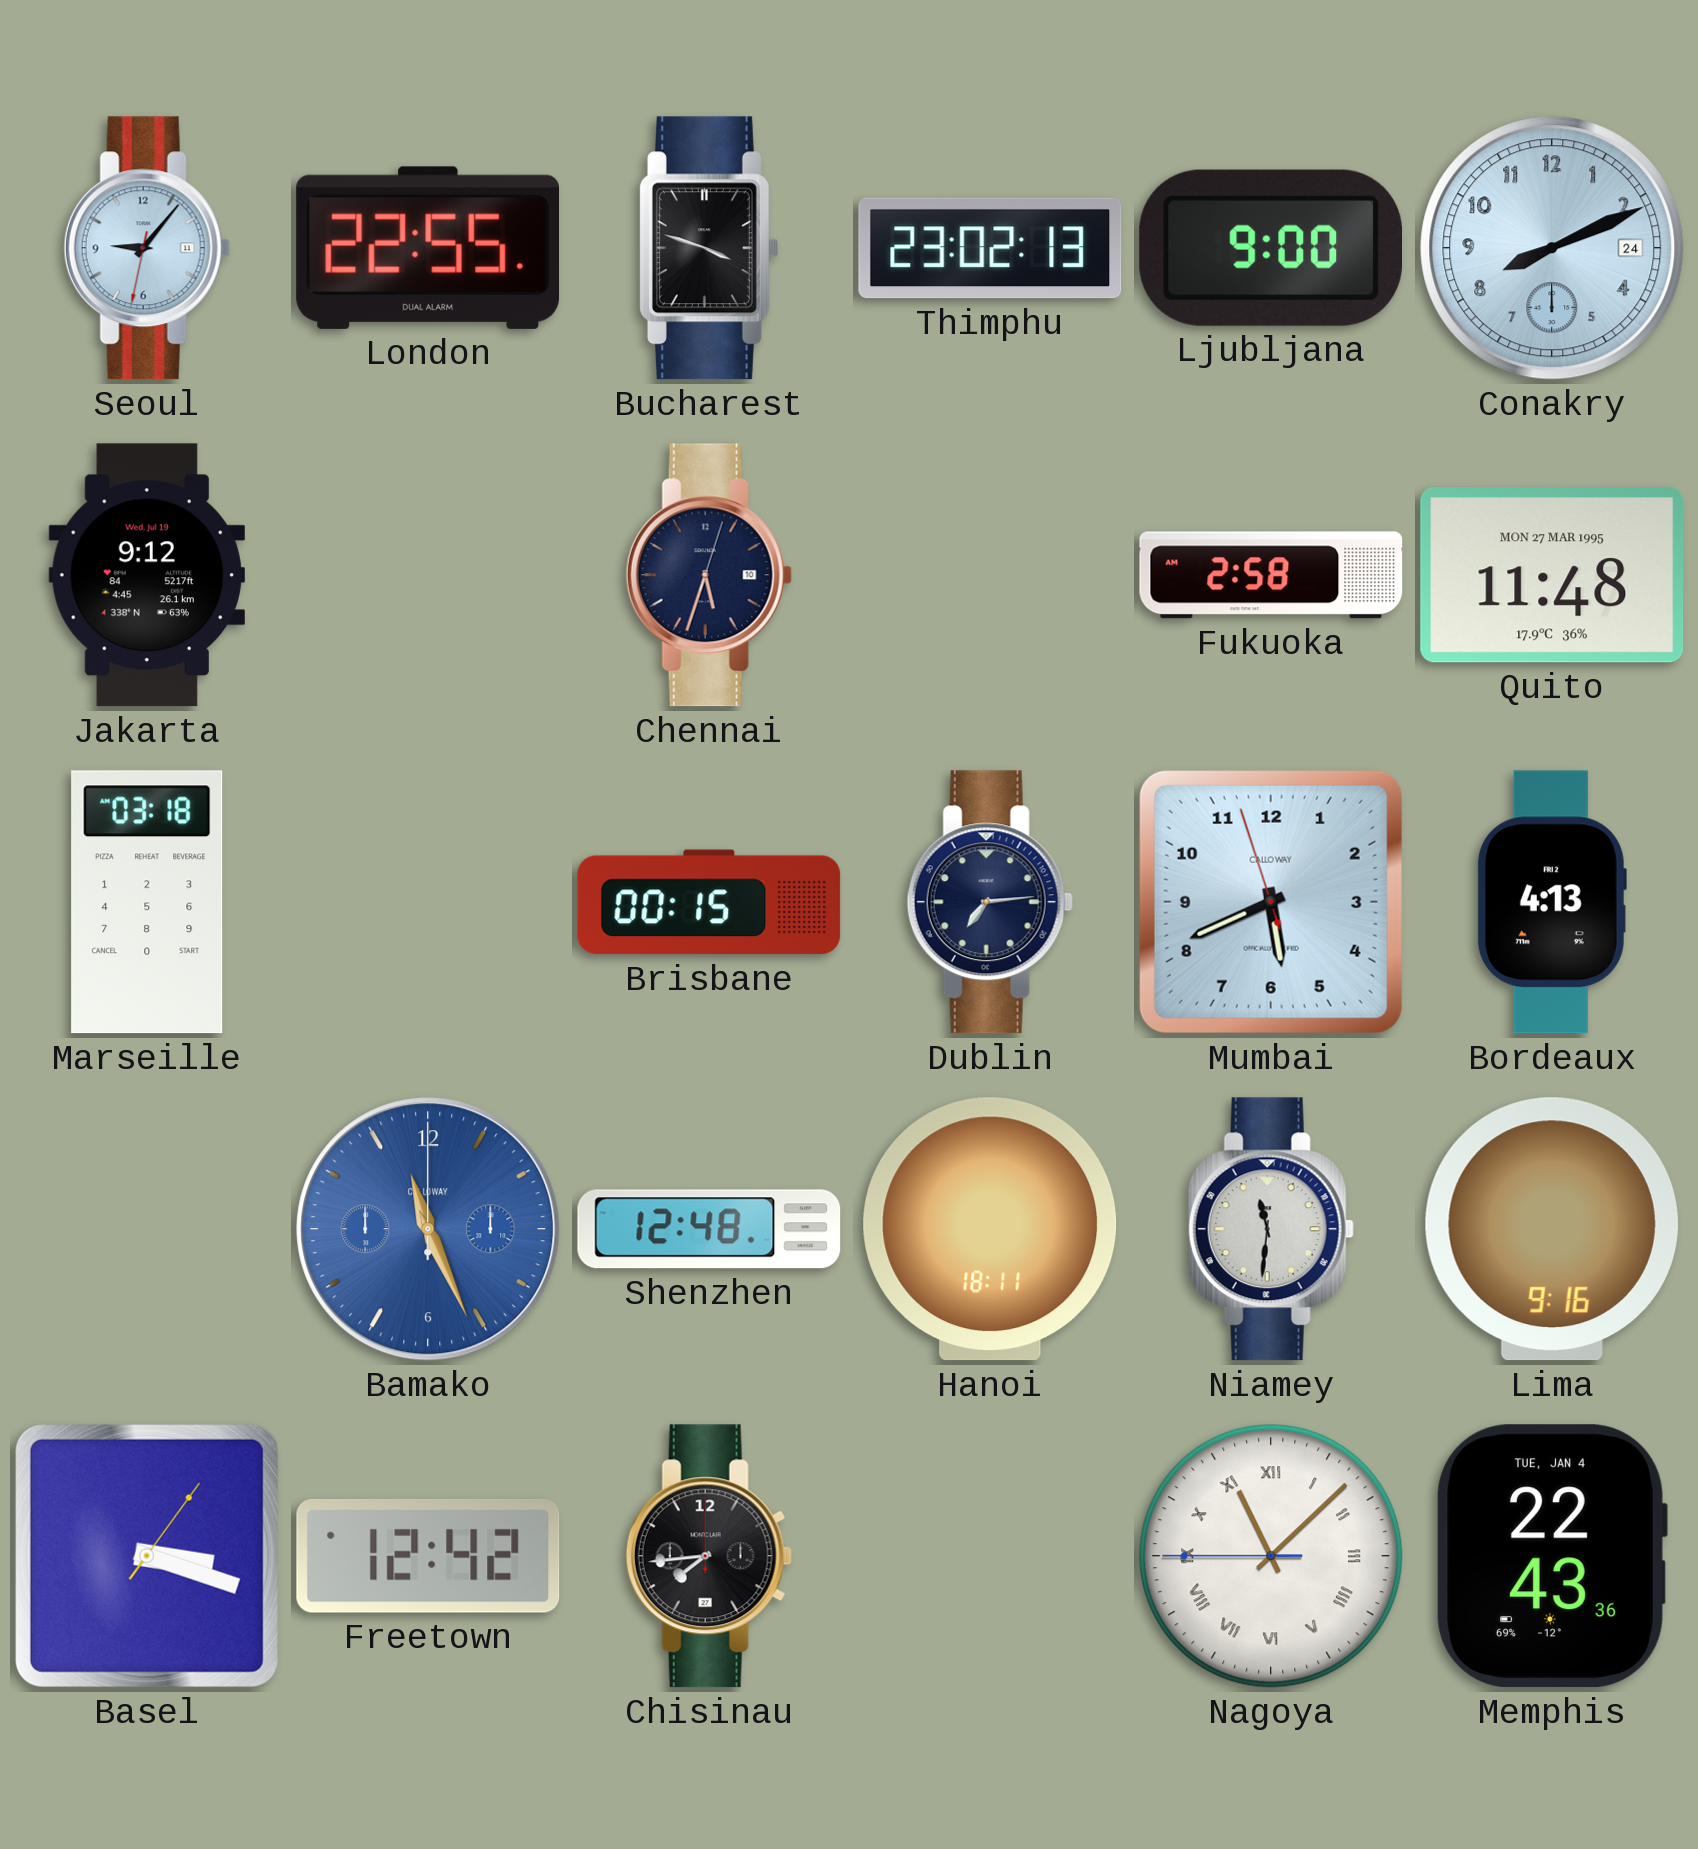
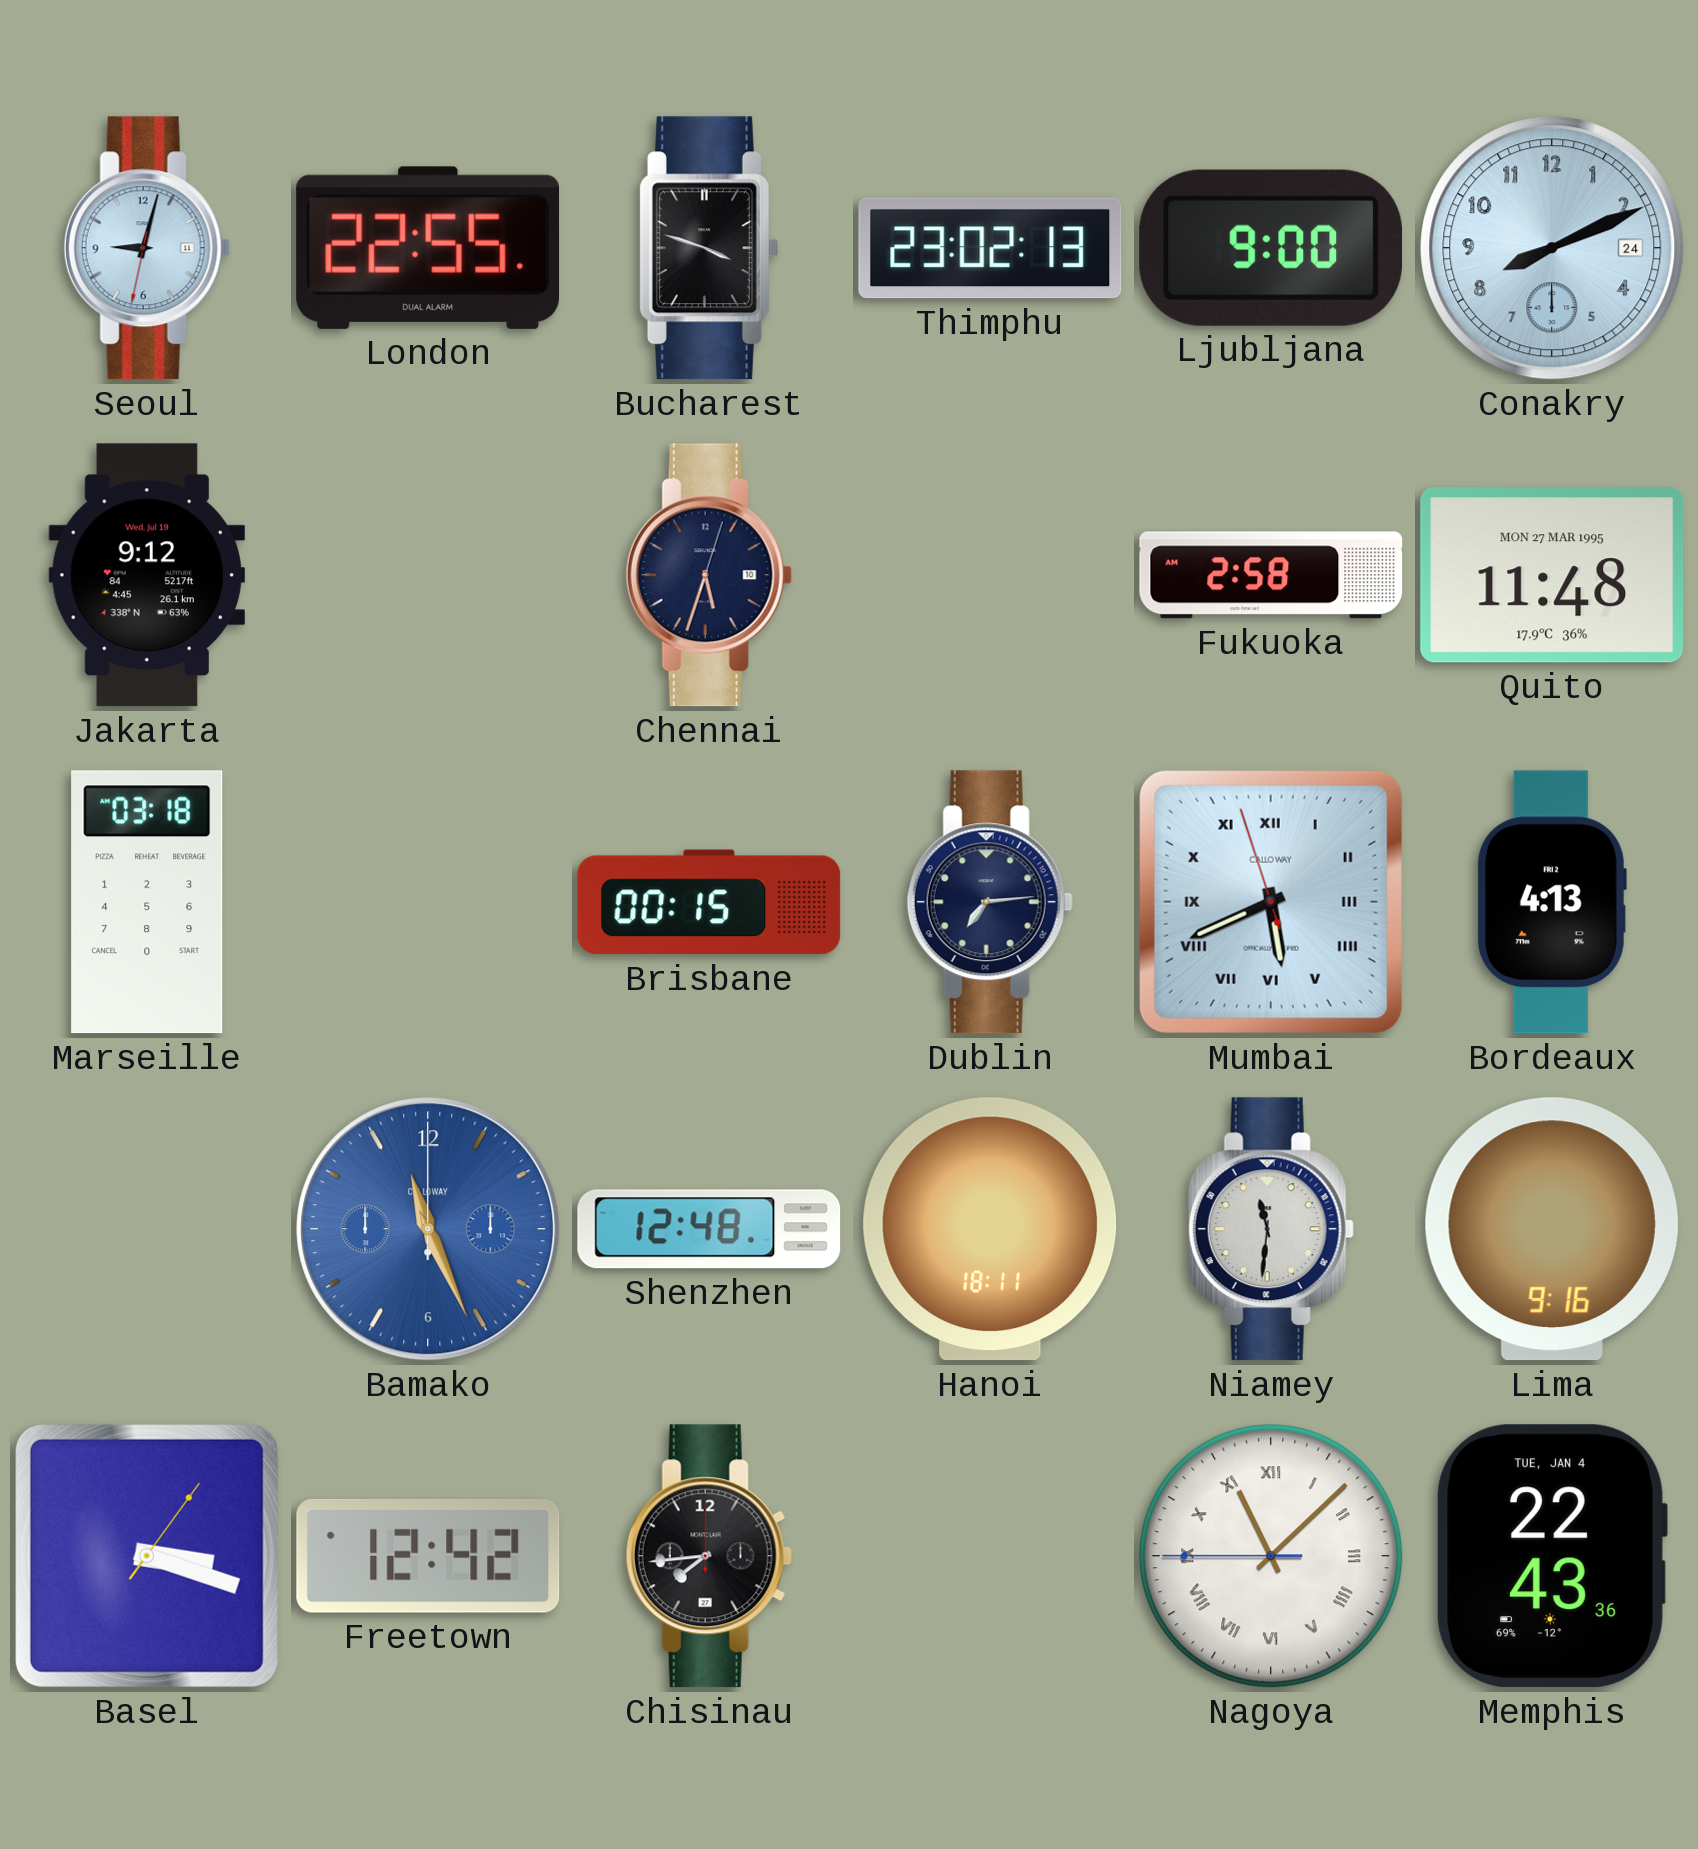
Seoul: 9:06 -> 9:02 (147, 248)
Mumbai numerals: Arabic -> Roman (1271, 902)
